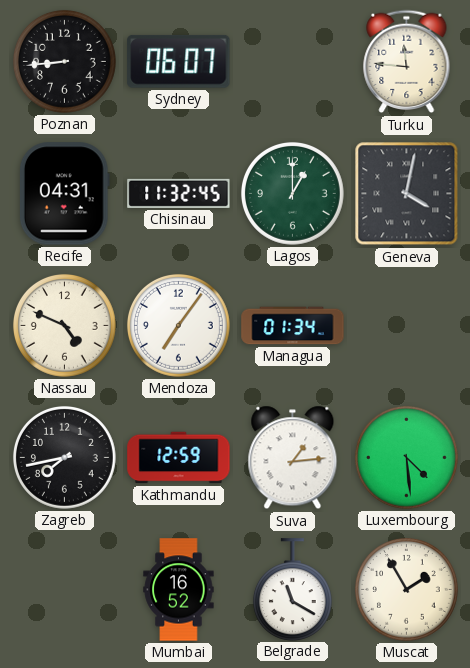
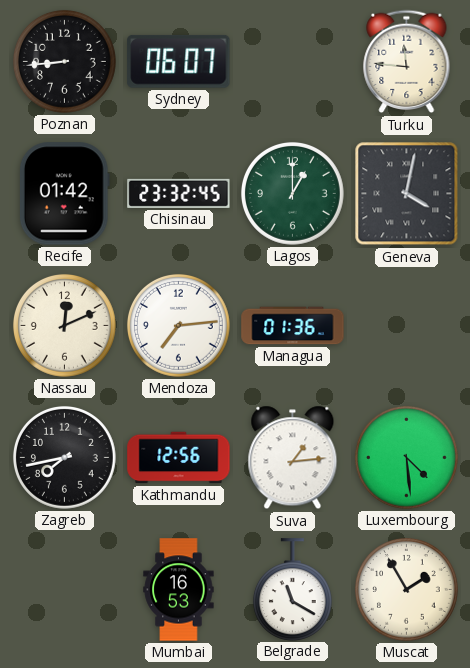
Recife: 04:31 -> 01:42 (64, 194)
Chisinau: 11:32 -> 23:32 (179, 193)
Nassau: 4:49 -> 12:11 (64, 325)
Mendoza: 7:06 -> 7:14 (178, 325)
Managua: 01:34 -> 01:36 (293, 326)
Kathmandu: 12:59 -> 12:56 (179, 458)
Mumbai: 16:52 -> 16:53 (179, 590)
